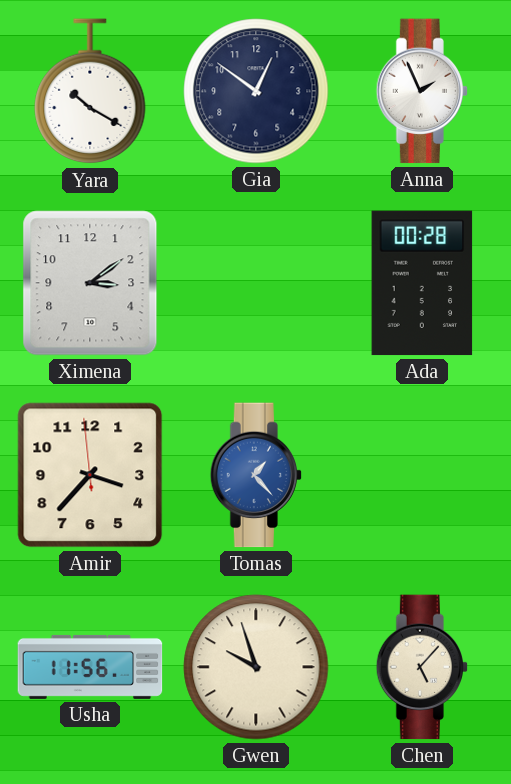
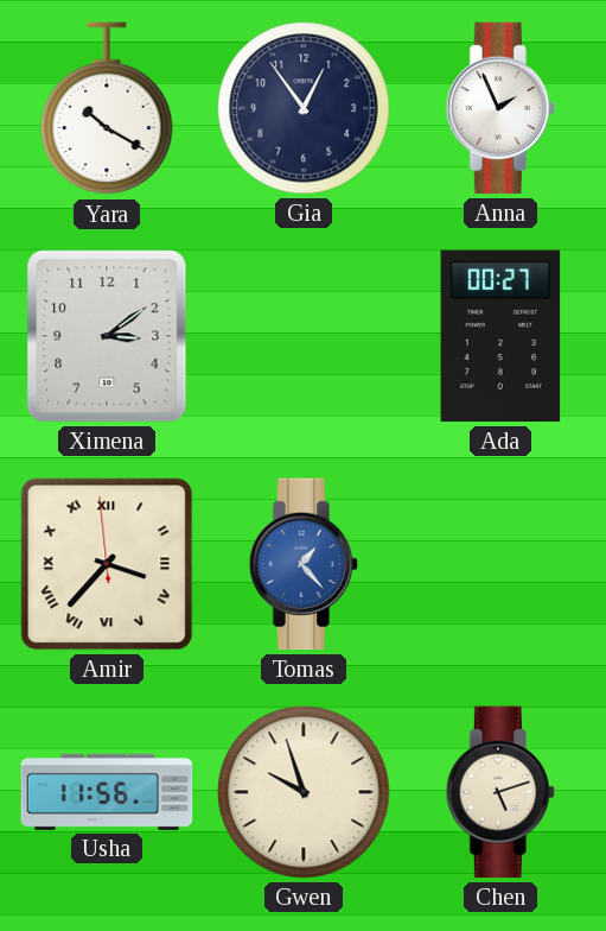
Gia: 12:51 -> 12:54 (304, 108)
Ada: 00:28 -> 00:27 (500, 336)
Amir numerals: Arabic -> Roman (107, 564)
Chen: 5:07 -> 5:12 (500, 792)
